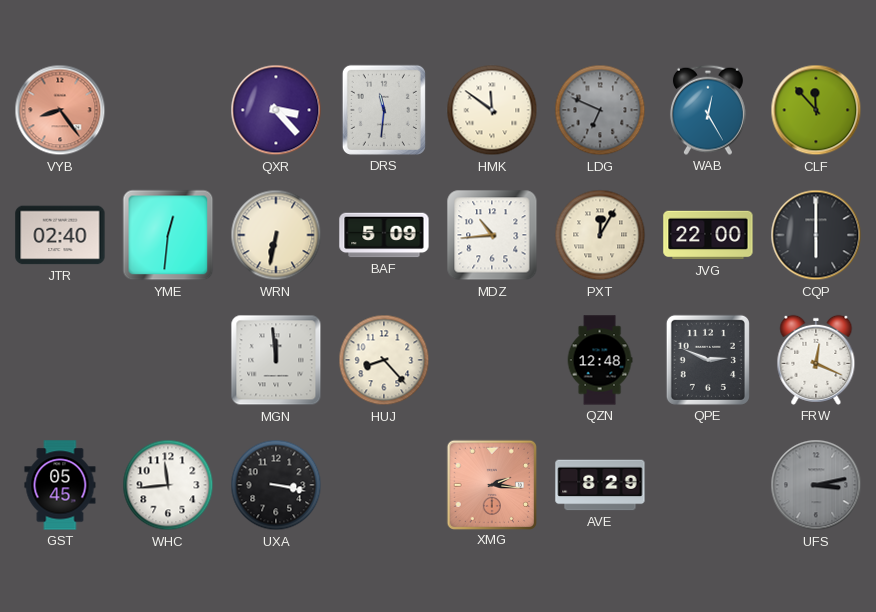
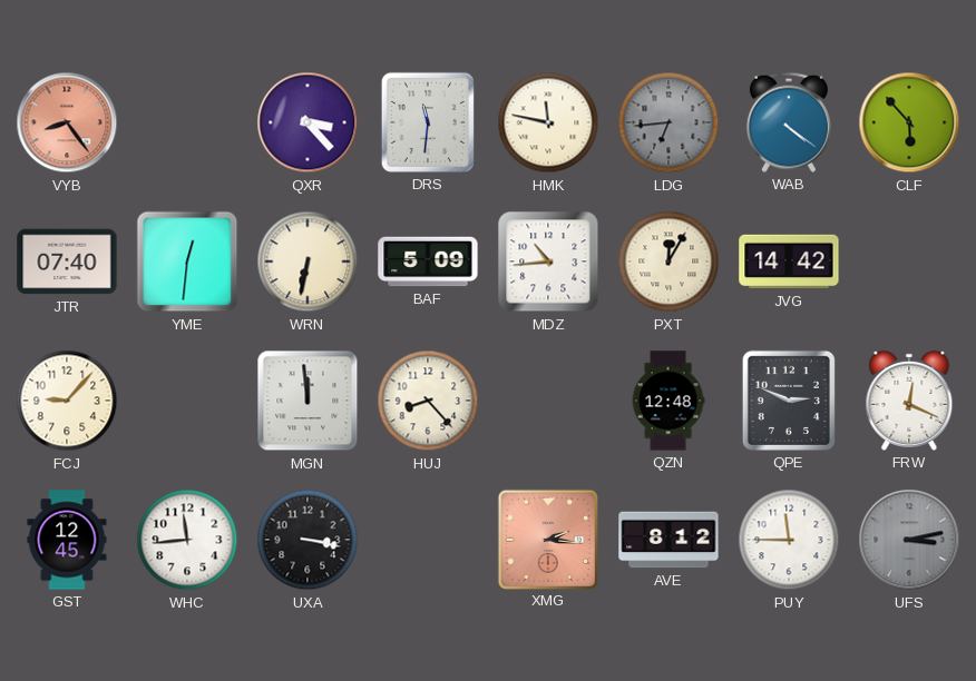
HMK: 11:51 -> 11:47 (548, 122)
LDG: 6:49 -> 6:44 (668, 122)
WAB: 12:25 -> 4:21 (789, 122)
CLF: 11:53 -> 5:53 (909, 122)
JTR: 02:40 -> 07:40 (67, 261)
JVG: 22:00 -> 14:42 (789, 261)
CQP: 6:00 -> none (816, 235)
FCJ: none -> 9:07 (67, 401)
GST: 05:45 -> 12:45 (67, 540)
AVE: 8:29 -> 8:12 (668, 540)
PUY: none -> 11:45 (789, 540)
